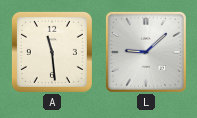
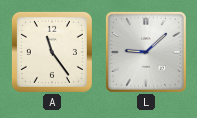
A: 11:29 -> 11:24 (52, 52)
